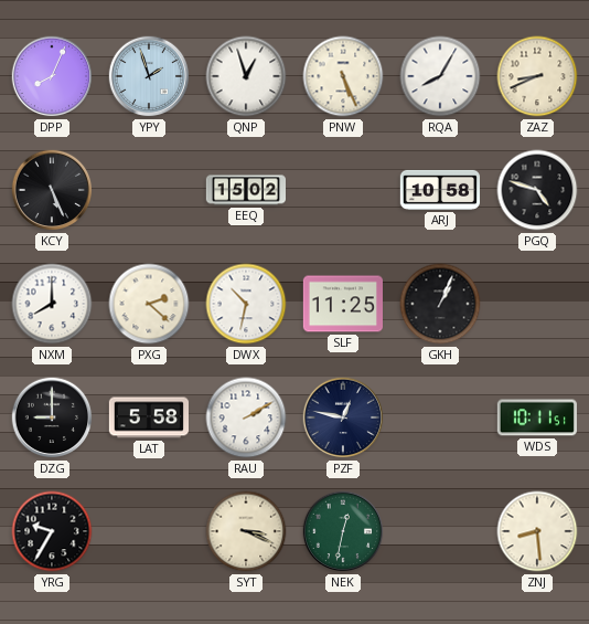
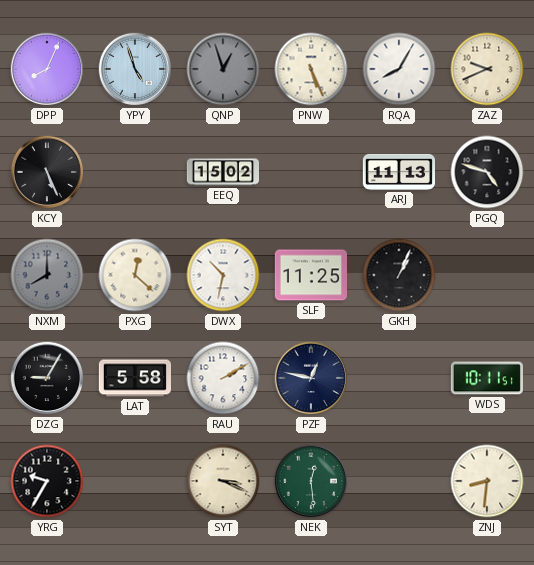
YPY: 1:57 -> 4:57 (135, 69)
QNP dial: white -> grey (223, 69)
ZAZ: 8:41 -> 9:41 (487, 69)
ARJ: 10:58 -> 11:13 (398, 172)
NXM dial: white -> grey (47, 275)
PXG: 2:22 -> 12:22 (135, 275)
DZG: 9:00 -> 9:05 (47, 378)
NEK: 12:32 -> 12:29 (311, 481)
ZNJ: 8:29 -> 8:31 (487, 481)
